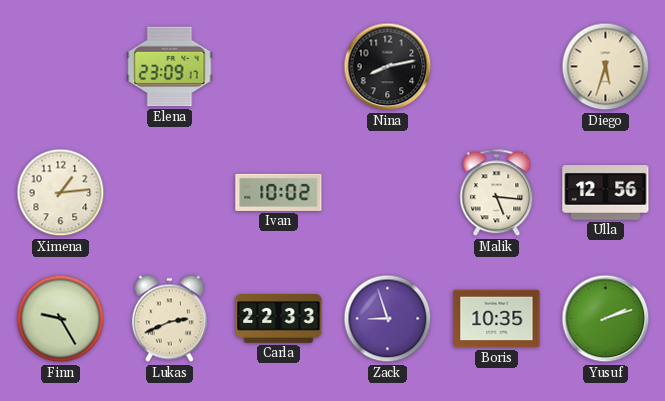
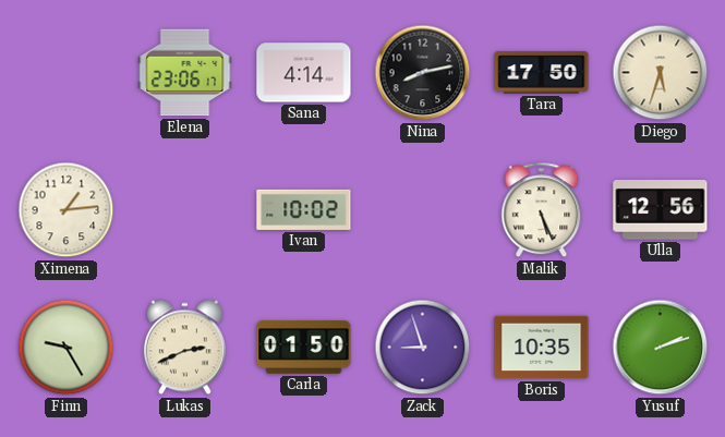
Elena: 23:09 -> 23:06 (185, 73)
Sana: none -> 4:14 (304, 73)
Tara: none -> 17:50 (542, 73)
Malik: 5:16 -> 5:26 (542, 210)
Carla: 22:33 -> 01:50 (304, 348)
